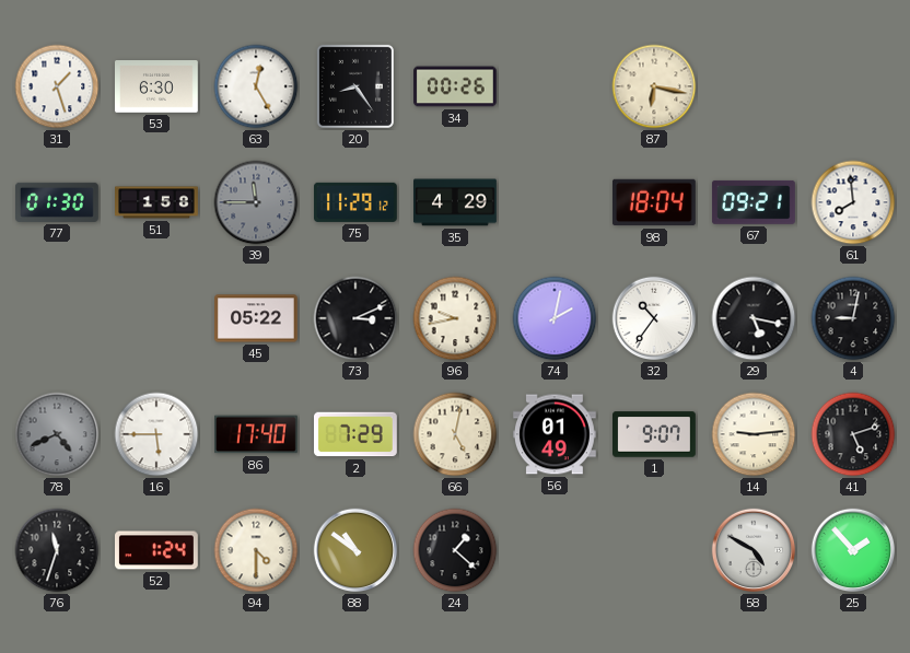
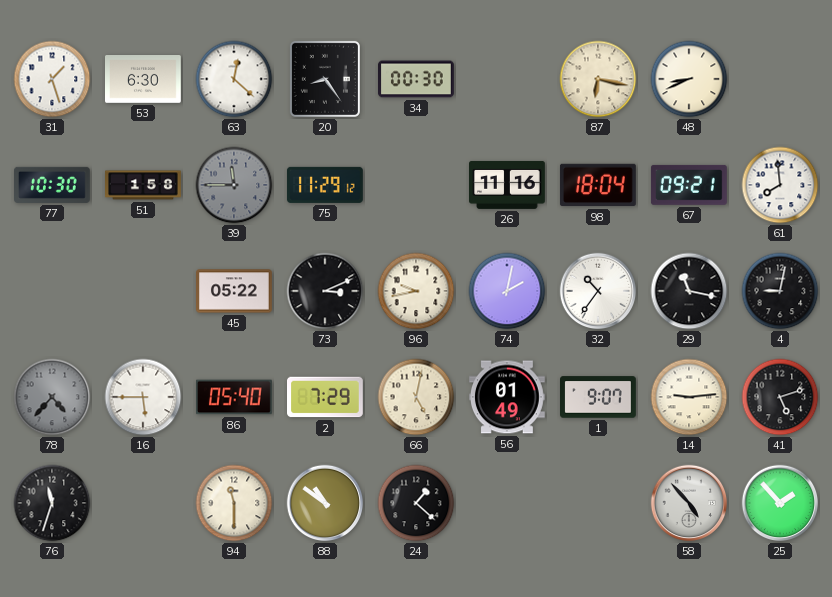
63: 12:25 -> 12:22 (234, 79)
34: 00:26 -> 00:30 (417, 79)
48: none -> 8:41 (689, 79)
77: 01:30 -> 10:30 (53, 185)
35: 4:29 -> none (456, 202)
26: none -> 11:16 (508, 185)
29: 5:17 -> 11:17 (689, 291)
78: 4:41 -> 4:37 (52, 397)
86: 17:40 -> 05:40 (235, 397)
52: 1:24 -> none (157, 550)
94: 4:30 -> 11:30 (234, 503)
58: 4:50 -> 4:53 (689, 503)
